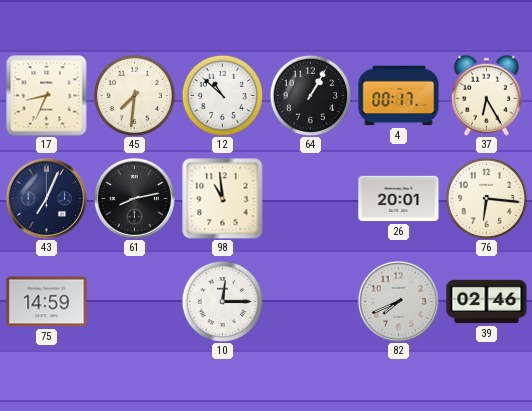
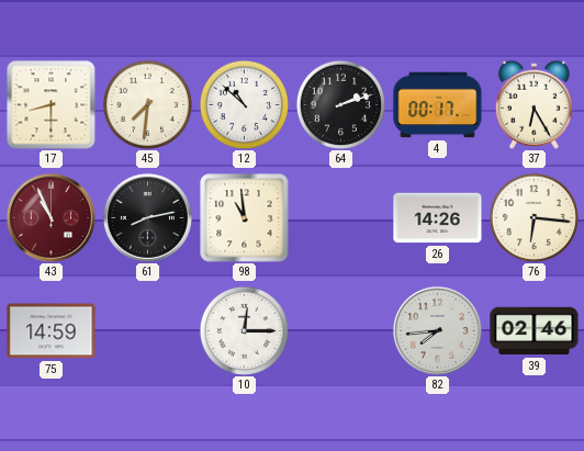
17: 8:34 -> 8:30 (52, 105)
64: 1:05 -> 2:12 (340, 104)
43: 7:04 -> 10:56 (50, 217)
43 dial: navy -> burgundy (50, 217)
26: 20:01 -> 14:26 (438, 218)
82: 7:41 -> 7:44 (437, 330)
